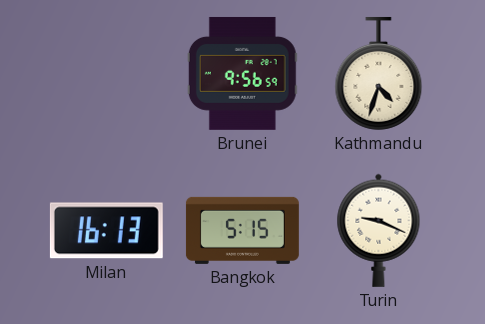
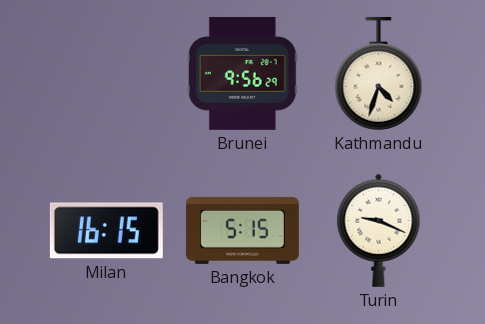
Brunei: 9:56:59 -> 9:56:29 (242, 73)
Milan: 16:13 -> 16:15 (106, 231)
